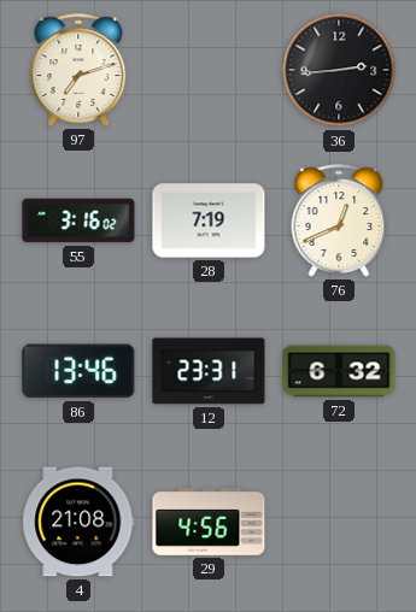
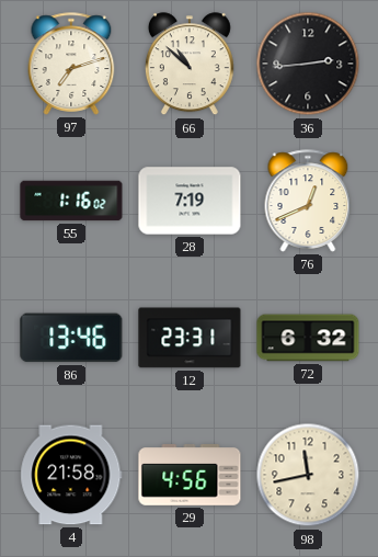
66: none -> 10:52 (190, 65)
55: 3:16 -> 1:16 (71, 201)
4: 21:08 -> 21:58 (71, 475)
98: none -> 11:43 (308, 475)
